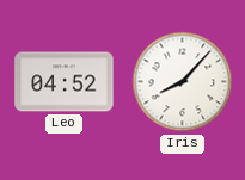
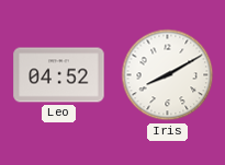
Iris: 8:07 -> 8:10 (168, 75)
